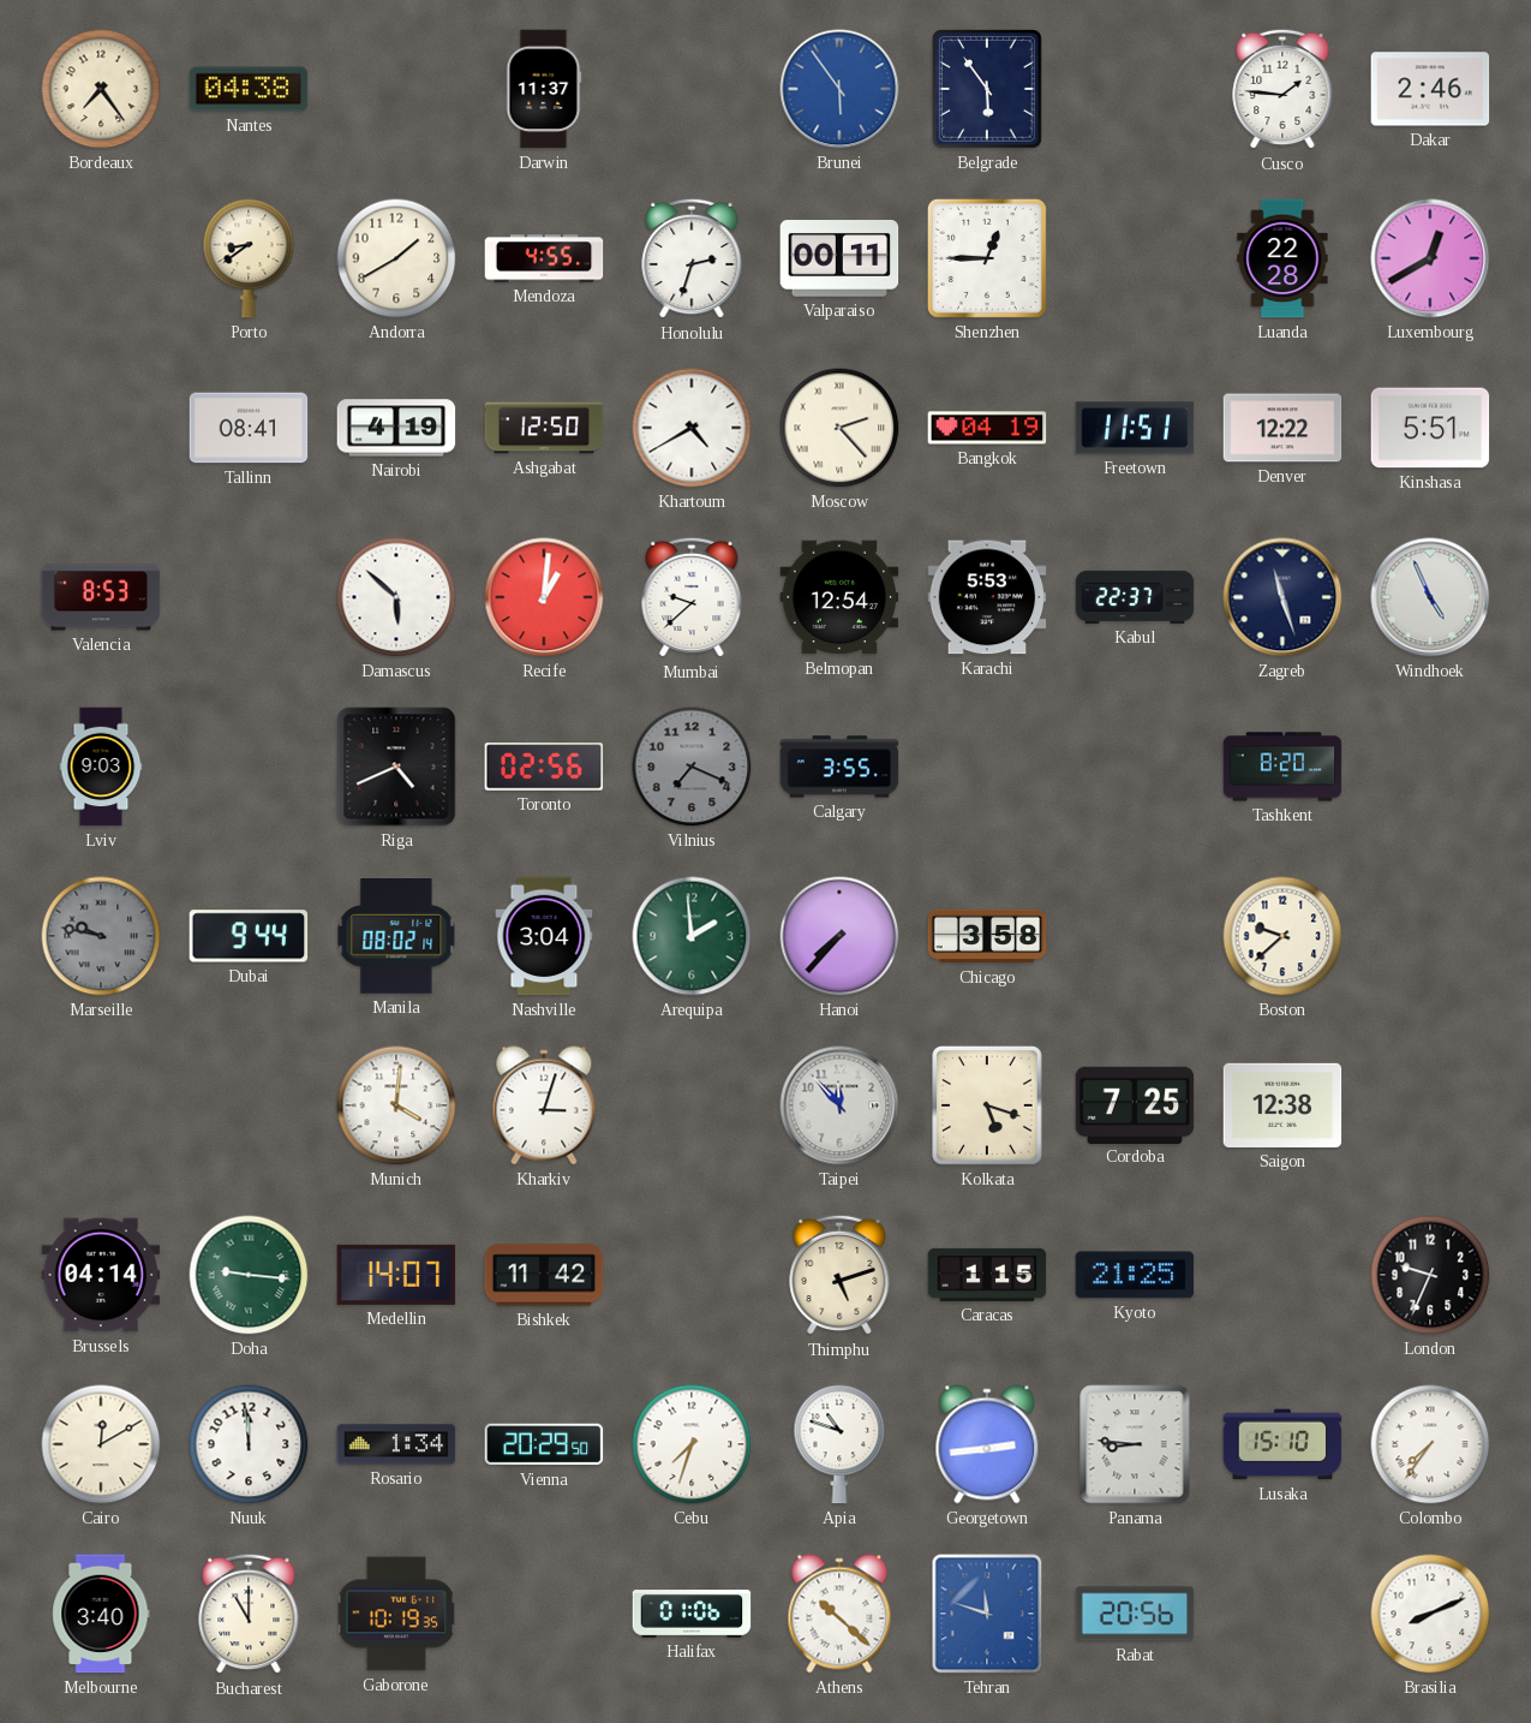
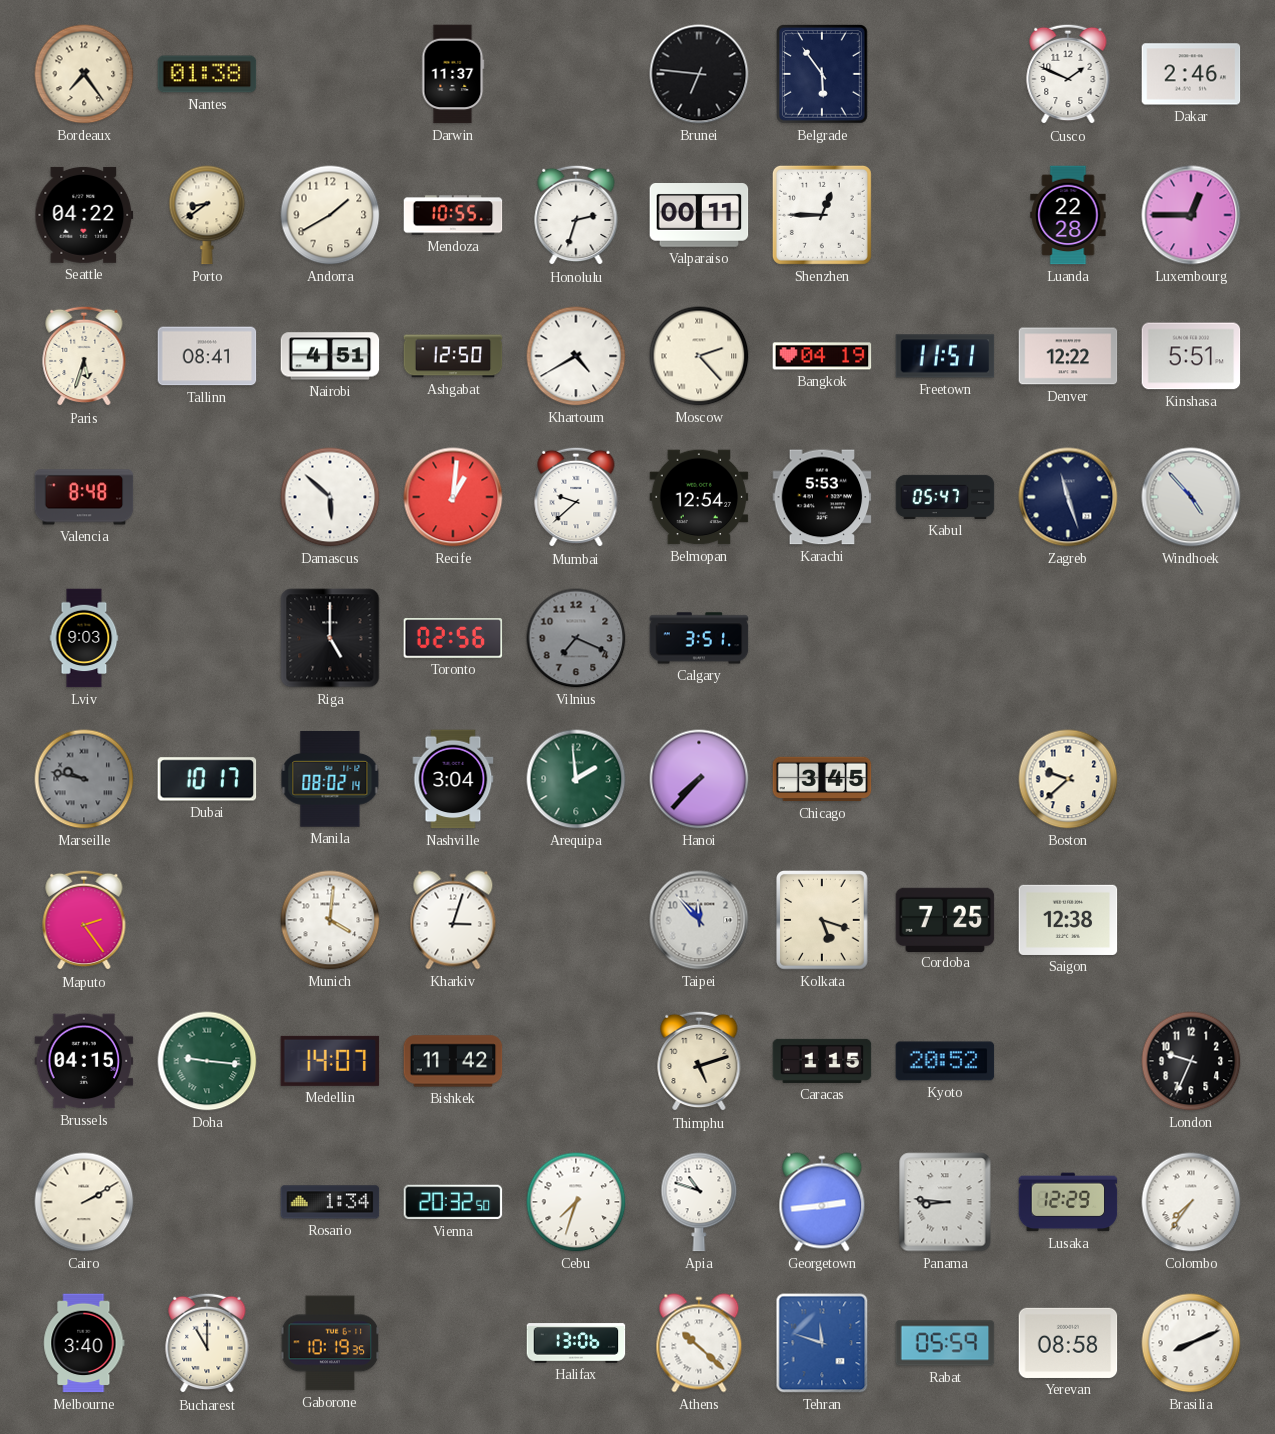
Nantes: 04:38 -> 01:38 (207, 74)
Brunei: 5:54 -> 6:46 (699, 74)
Brunei dial: blue -> black (699, 74)
Cusco: 1:46 -> 1:49 (1068, 74)
Seattle: none -> 04:22 (84, 215)
Mendoza: 4:55 -> 10:55 (453, 215)
Luxembourg: 12:40 -> 12:45 (1191, 215)
Paris: none -> 5:33 (84, 356)
Nairobi: 4:19 -> 4:51 (330, 356)
Valencia: 8:53 -> 8:48 (84, 497)
Kabul: 22:37 -> 05:47 (945, 497)
Windhoek: 4:56 -> 4:53 (1191, 497)
Riga: 4:41 -> 5:00 (330, 638)
Calgary: 3:55 -> 3:51 (699, 638)
Tashkent: 8:20 -> none (1282, 767)
Dubai: 9:44 -> 10:17 (207, 779)
Chicago: 3:58 -> 3:45 (822, 779)
Maputo: none -> 2:24 (84, 920)
Brussels: 04:14 -> 04:15 (84, 1061)
Kyoto: 21:25 -> 20:52 (945, 1061)
Cairo: 12:10 -> 2:10 (84, 1202)
Nuuk: 11:59 -> none (249, 1444)
Vienna: 20:29 -> 20:32 (453, 1202)
Lusaka: 15:10 -> 12:29 (1068, 1202)
Halifax: 01:06 -> 13:06 (576, 1343)
Rabat: 20:56 -> 05:59 (945, 1343)
Yerevan: none -> 08:58 (1068, 1343)
